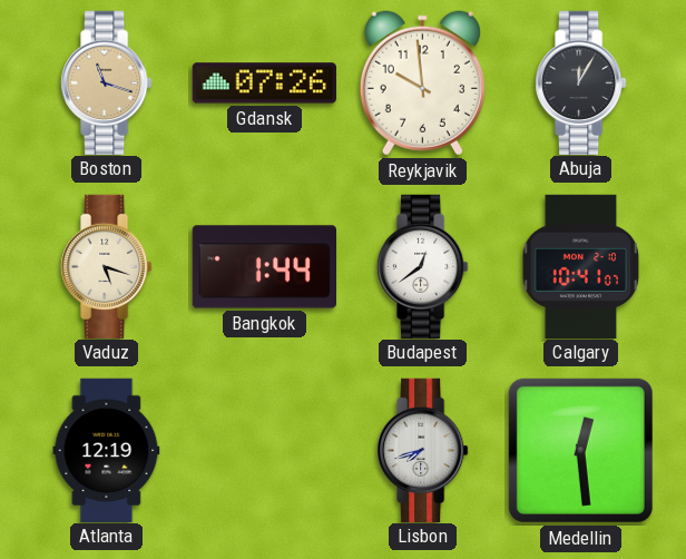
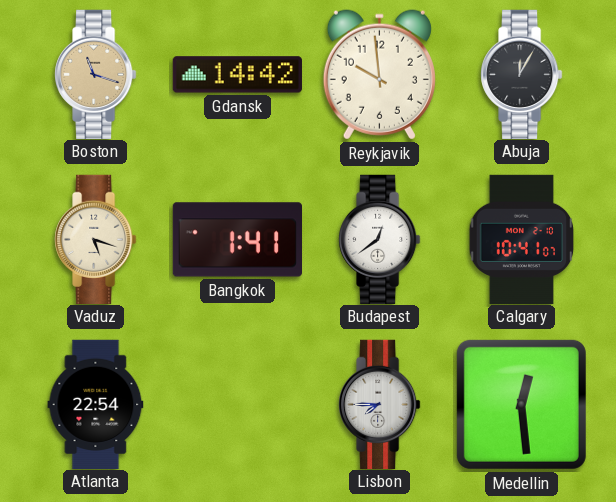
Gdansk: 07:26 -> 14:42 (237, 75)
Bangkok: 1:44 -> 1:41 (237, 240)
Atlanta: 12:19 -> 22:54 (96, 404)
Lisbon: 7:42 -> 7:45 (380, 404)
